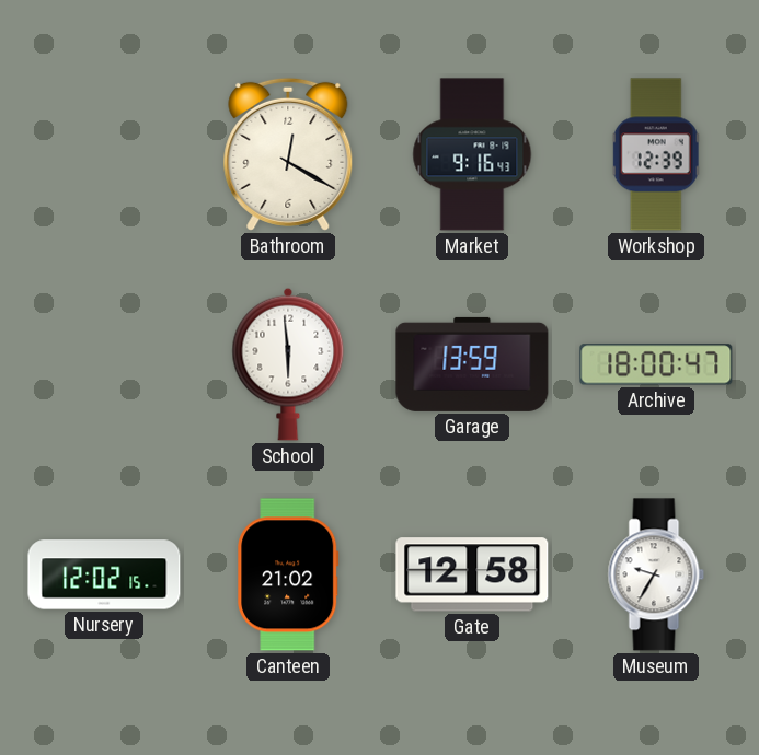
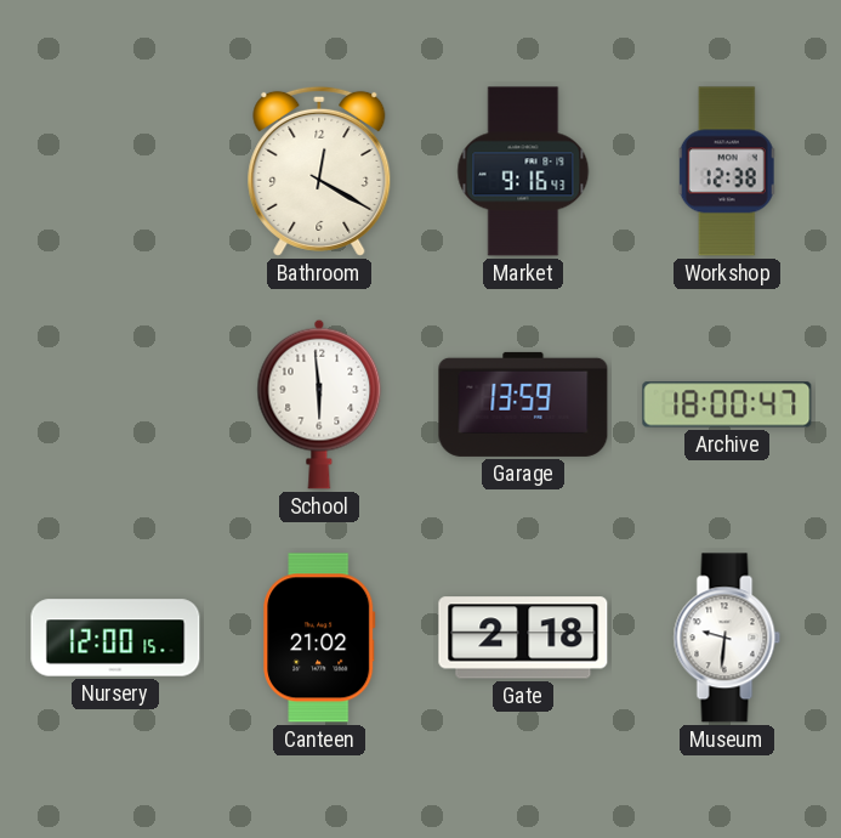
Workshop: 12:39 -> 12:38 (727, 171)
Nursery: 12:02 -> 12:00 (115, 638)
Gate: 12:58 -> 2:18 (523, 638)
Museum: 9:35 -> 9:31 (727, 638)
